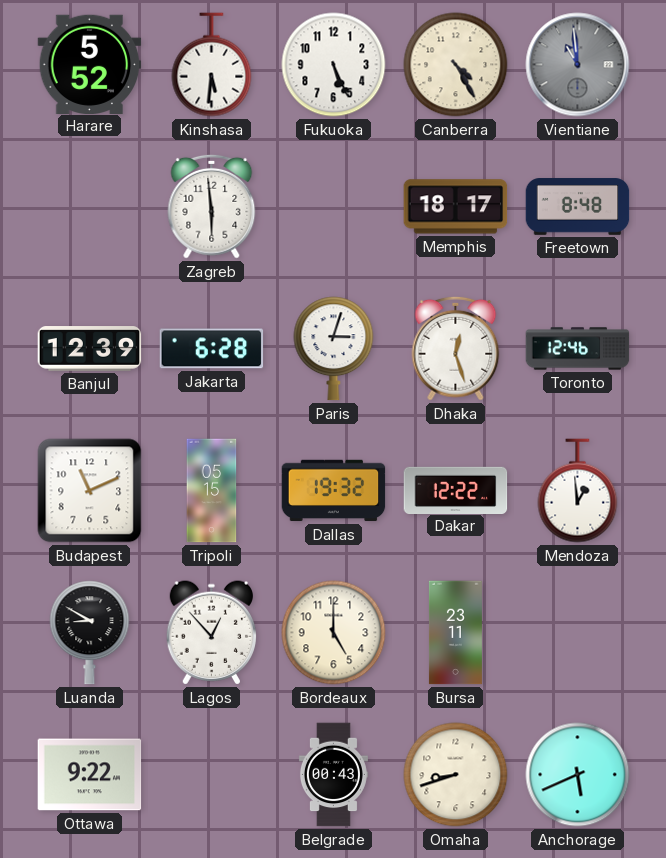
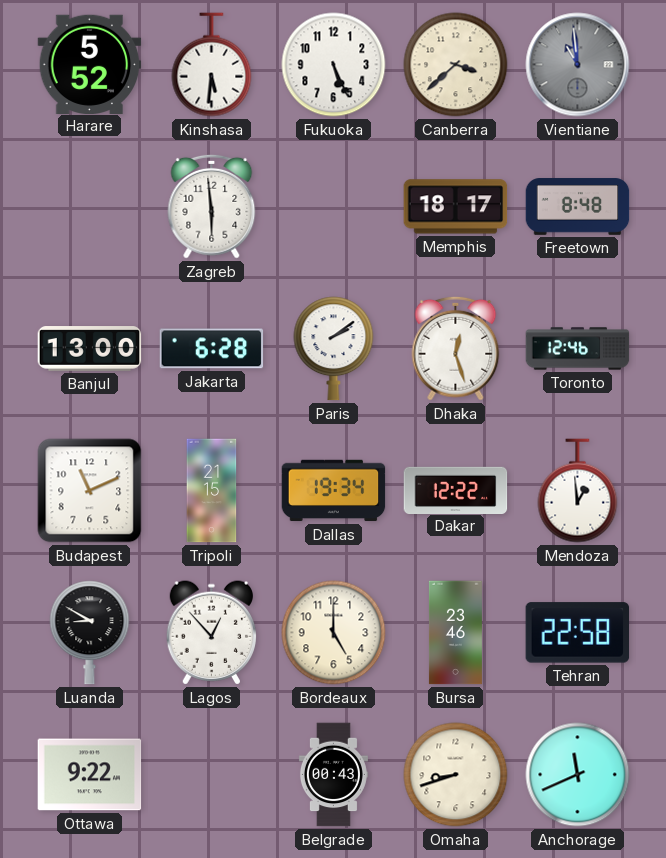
Canberra: 4:25 -> 3:38 (456, 65)
Banjul: 12:39 -> 13:00 (90, 349)
Paris: 3:03 -> 2:09 (334, 349)
Tripoli: 05:15 -> 21:15 (212, 491)
Dallas: 19:32 -> 19:34 (334, 491)
Bursa: 23:11 -> 23:46 (455, 633)
Tehran: none -> 22:58 (578, 633)
Anchorage: 5:41 -> 11:41 (578, 775)
